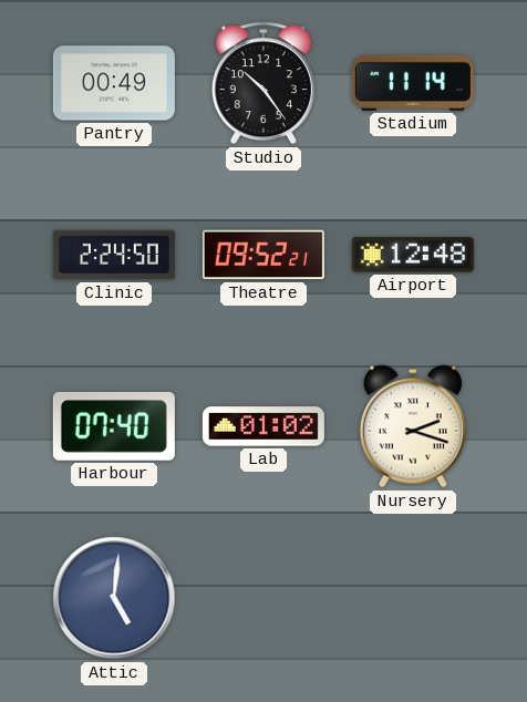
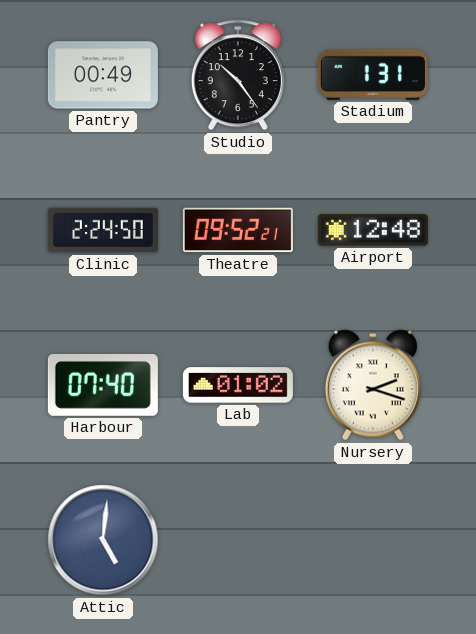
Stadium: 11:14 -> 1:31 (373, 75)
